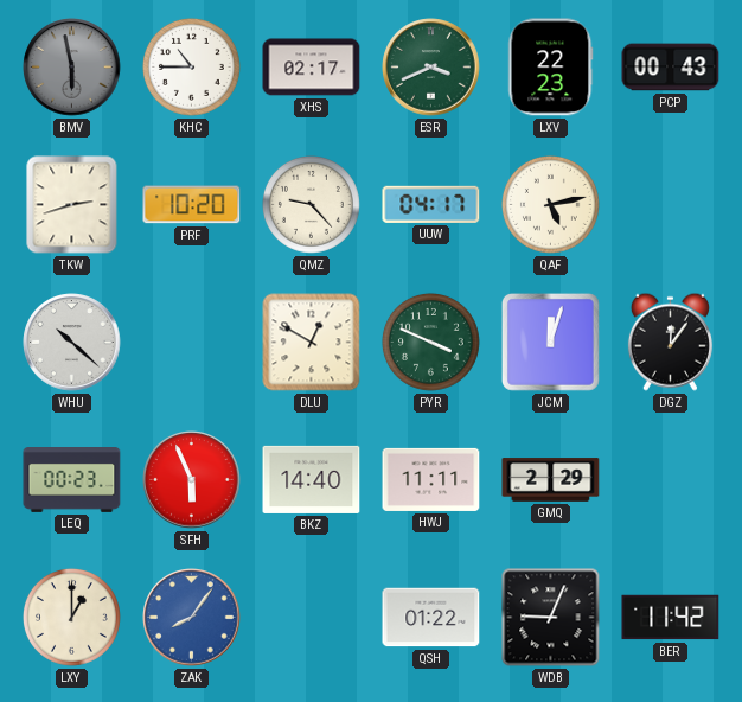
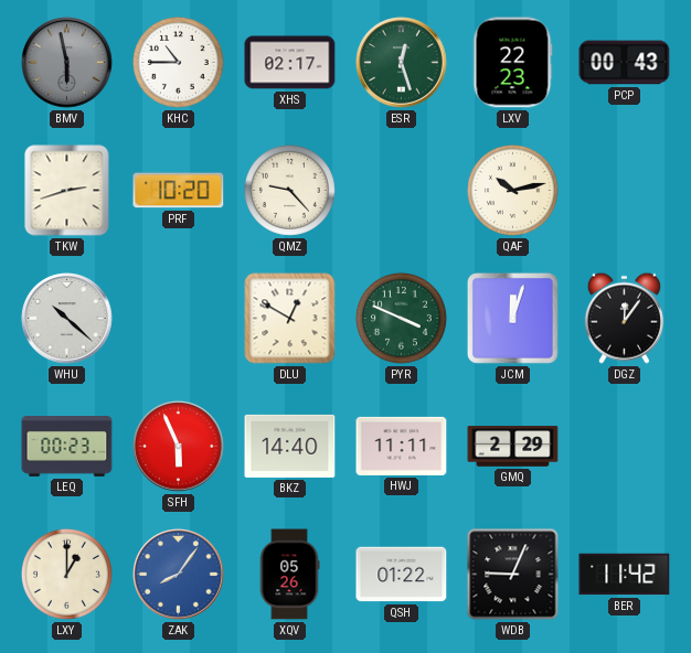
ESR: 3:41 -> 12:27 (402, 63)
UUW: 04:17 -> none (431, 204)
QAF: 5:13 -> 10:13 (512, 190)
XQV: none -> 05:26 (289, 575)
